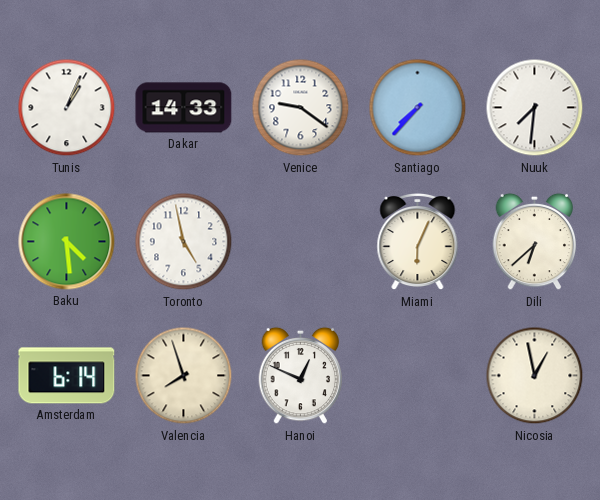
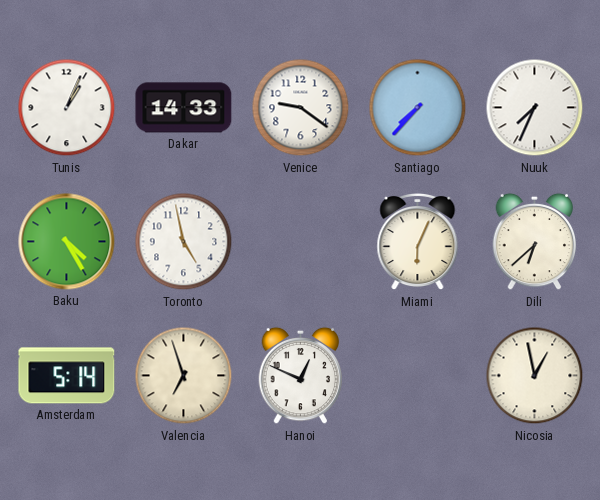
Nuuk: 7:31 -> 7:34 (535, 108)
Baku: 4:29 -> 4:25 (67, 242)
Amsterdam: 6:14 -> 5:14 (67, 376)
Valencia: 7:57 -> 6:57 (184, 376)
